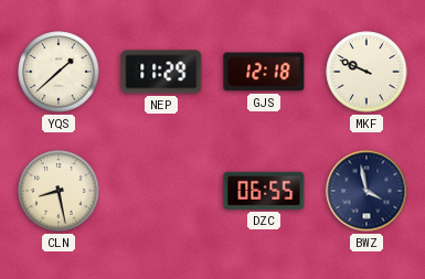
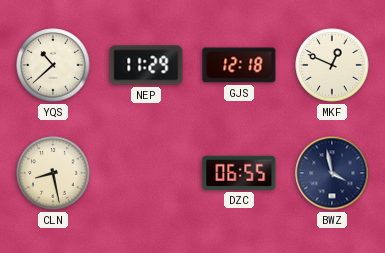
YQS: 1:38 -> 10:38 (53, 65)
MKF: 9:49 -> 12:49 (332, 65)
